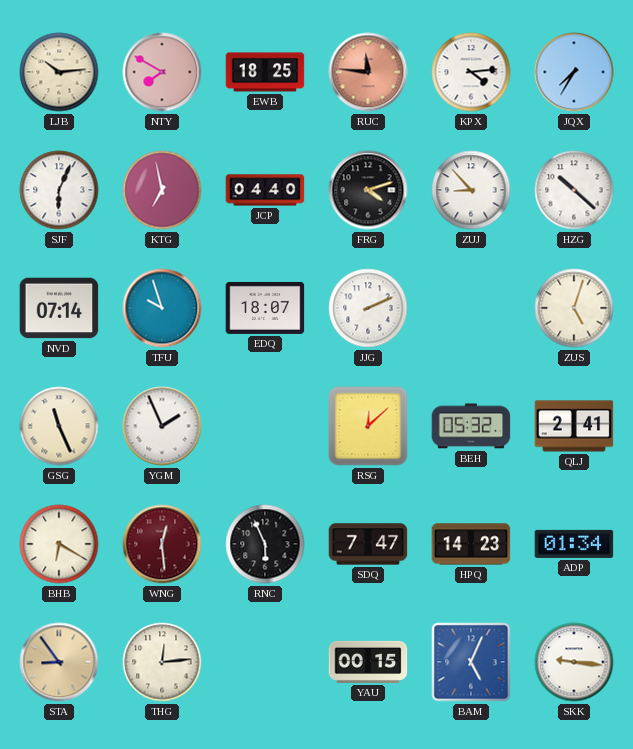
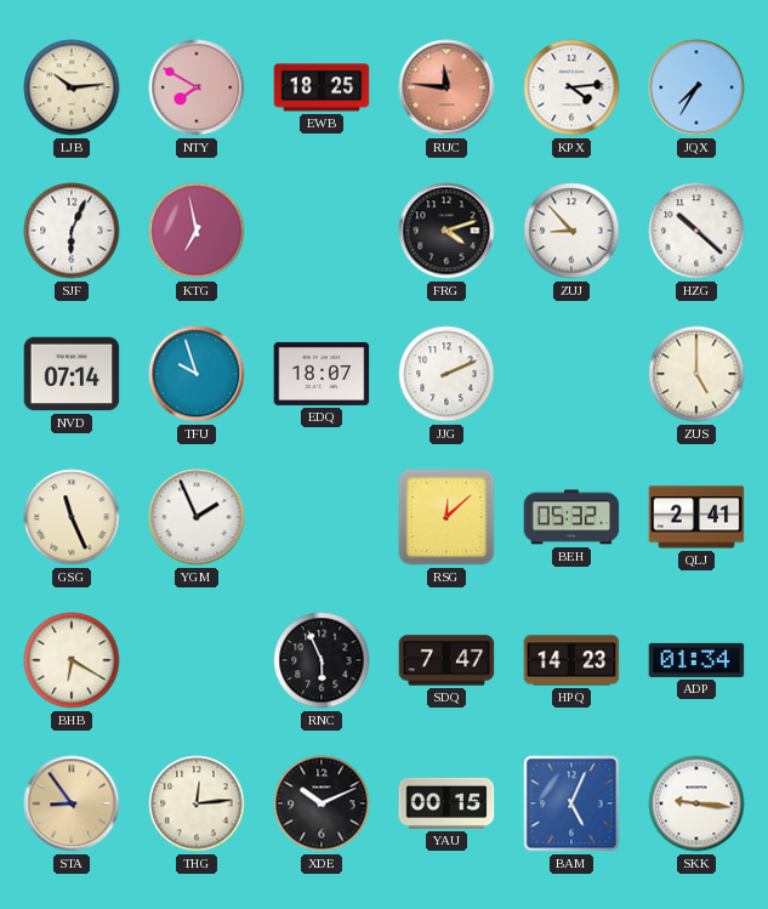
JCP: 04:40 -> none (265, 190)
ZUS: 5:03 -> 5:00 (696, 374)
WNG: 12:29 -> none (162, 544)
XDE: none -> 10:11 (322, 803)
